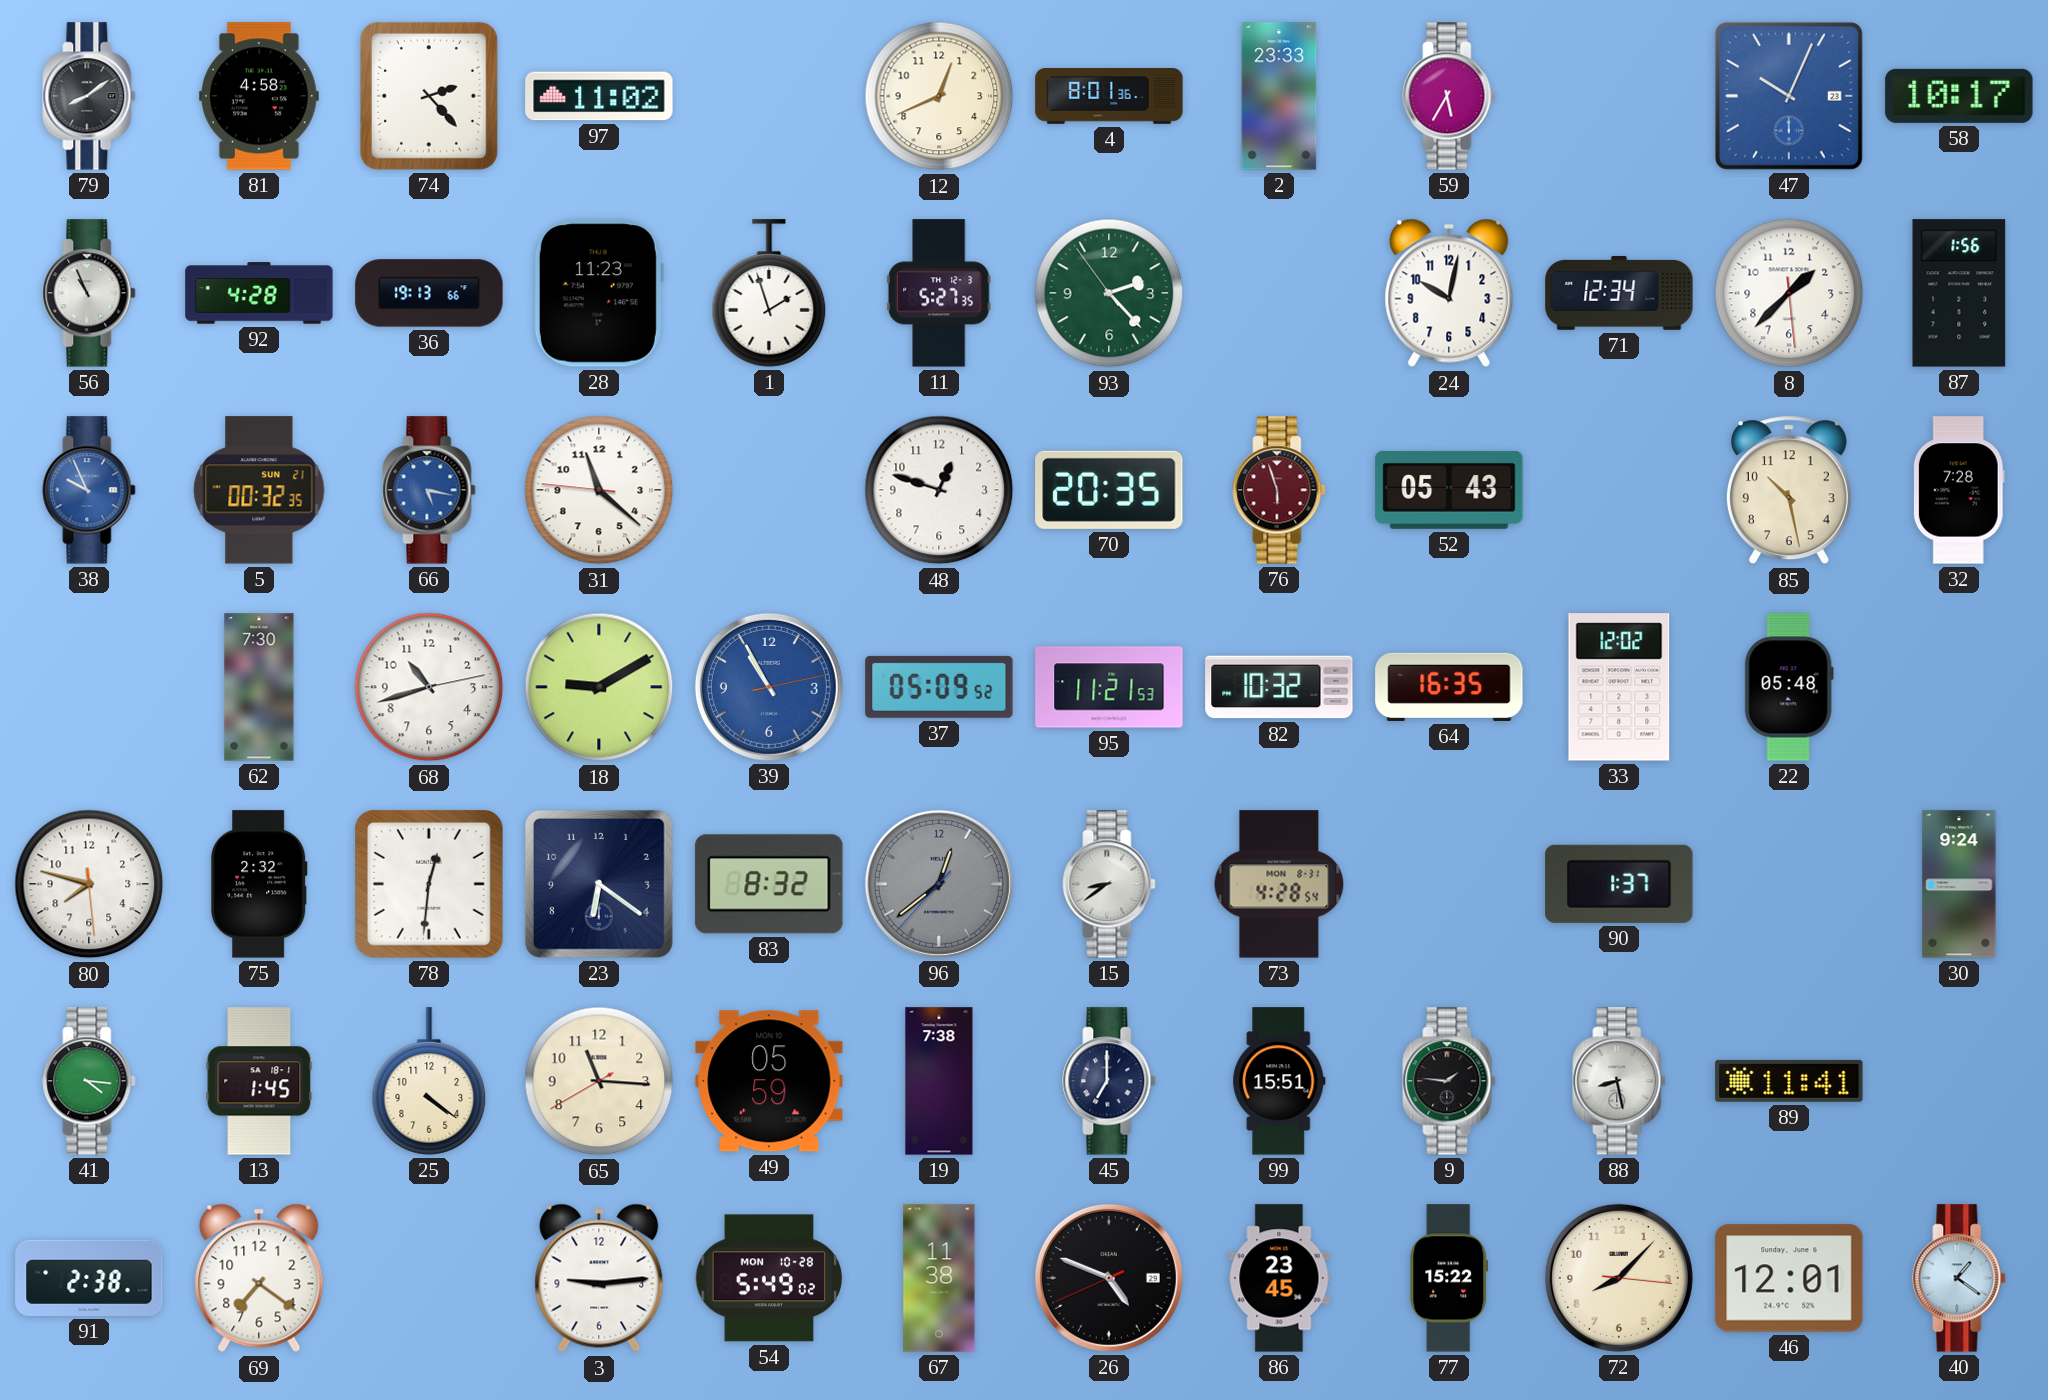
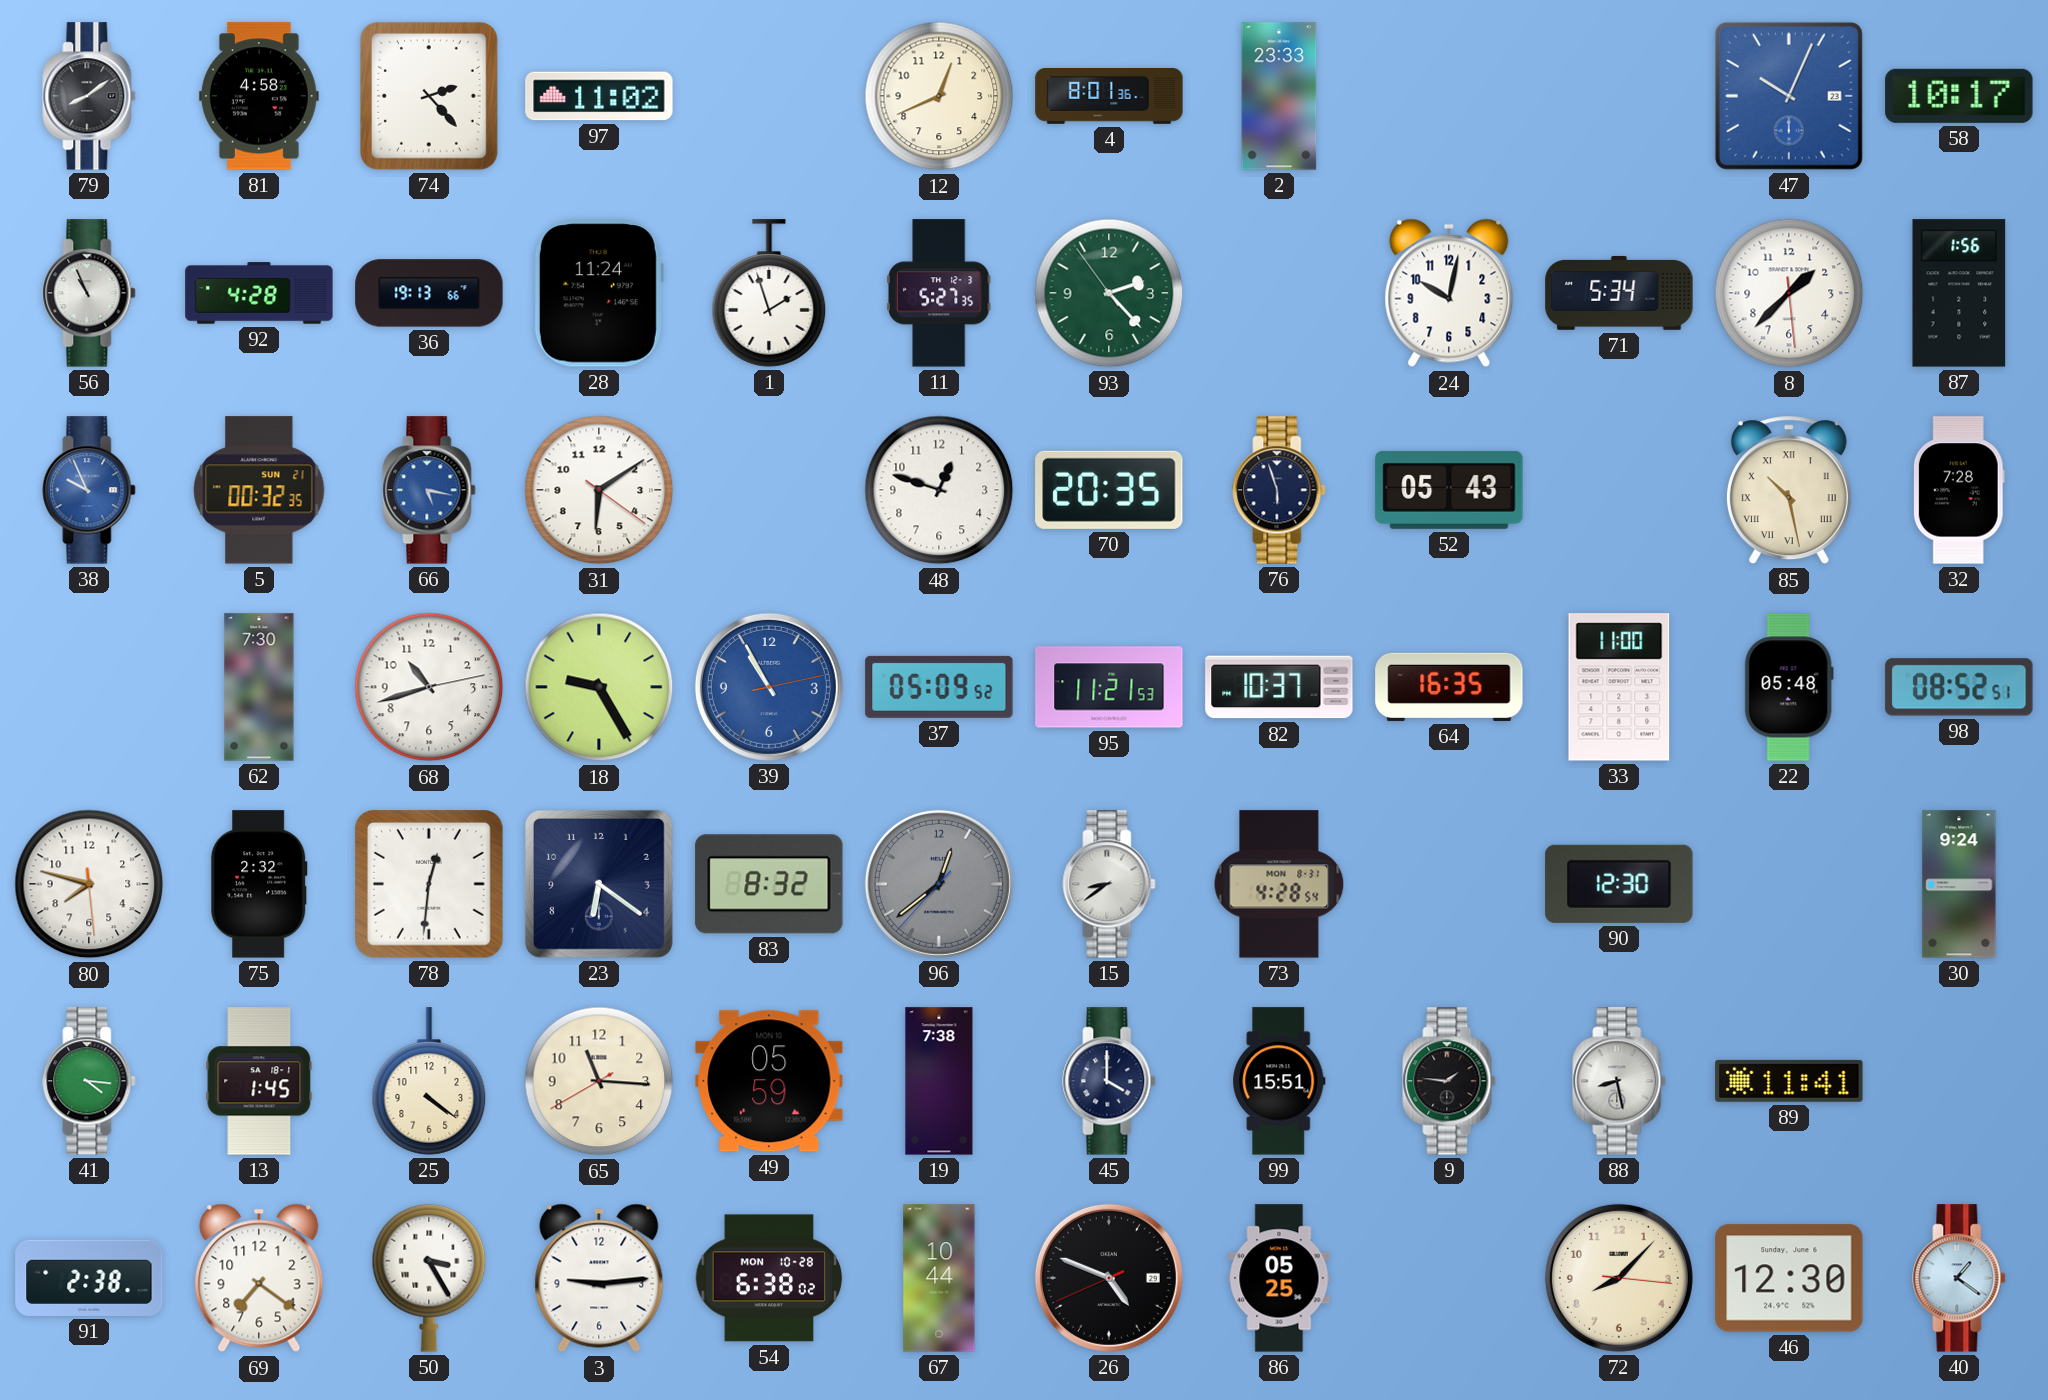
59: 5:35 -> none (1449, 96)
28: 11:23 -> 11:24 (599, 293)
71: 12:34 -> 5:34 (1619, 293)
31: 11:21 -> 6:09 (599, 490)
76 dial: burgundy -> navy (1279, 490)
85 numerals: Arabic -> Roman (1789, 490)
18: 9:10 -> 9:25 (599, 687)
82: 10:32 -> 10:37 (1279, 687)
33: 12:02 -> 11:00 (1619, 687)
98: none -> 08:52 (1959, 687)
90: 1:37 -> 12:30 (1619, 884)
45: 7:00 -> 4:00 (1109, 1081)
50: none -> 3:25 (429, 1278)
54: 5:49 -> 6:38 (769, 1278)
67: 11:38 -> 10:44 (939, 1278)
86: 23:45 -> 05:25 (1279, 1278)
77: 15:22 -> none (1449, 1278)
46: 12:01 -> 12:30 (1789, 1278)
